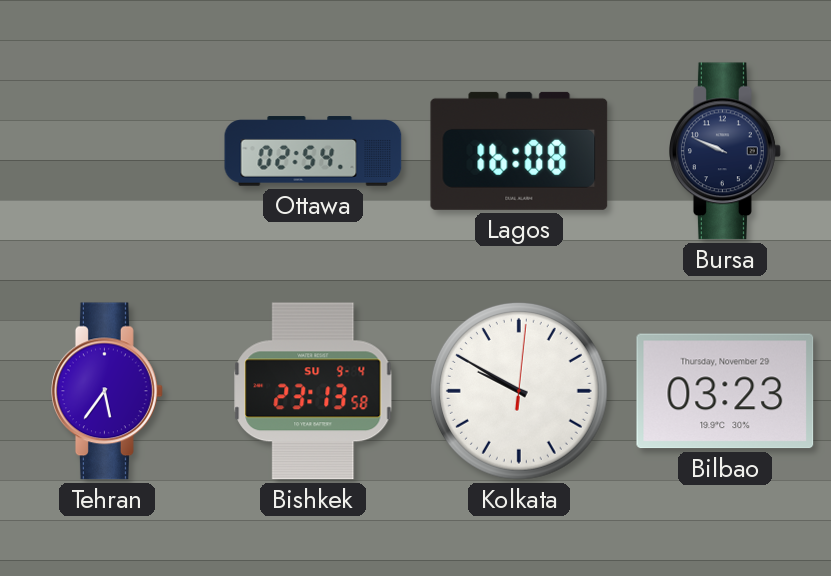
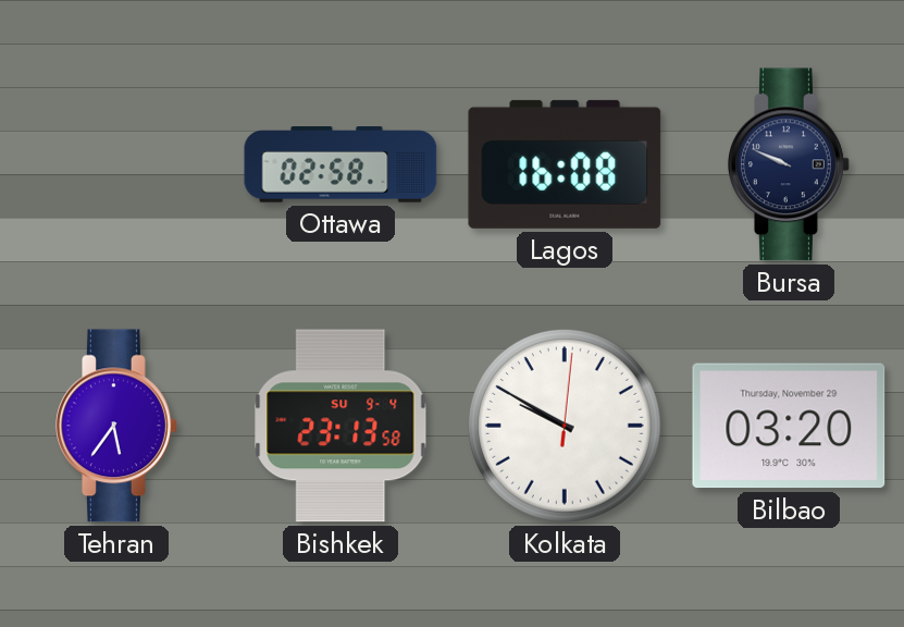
Ottawa: 02:54 -> 02:58 (340, 164)
Bilbao: 03:23 -> 03:20 (789, 426)
